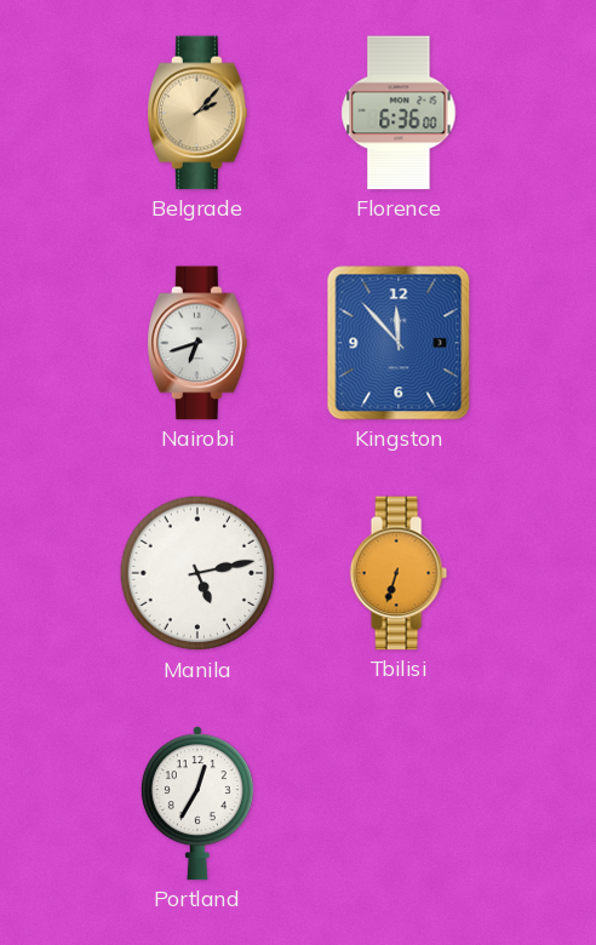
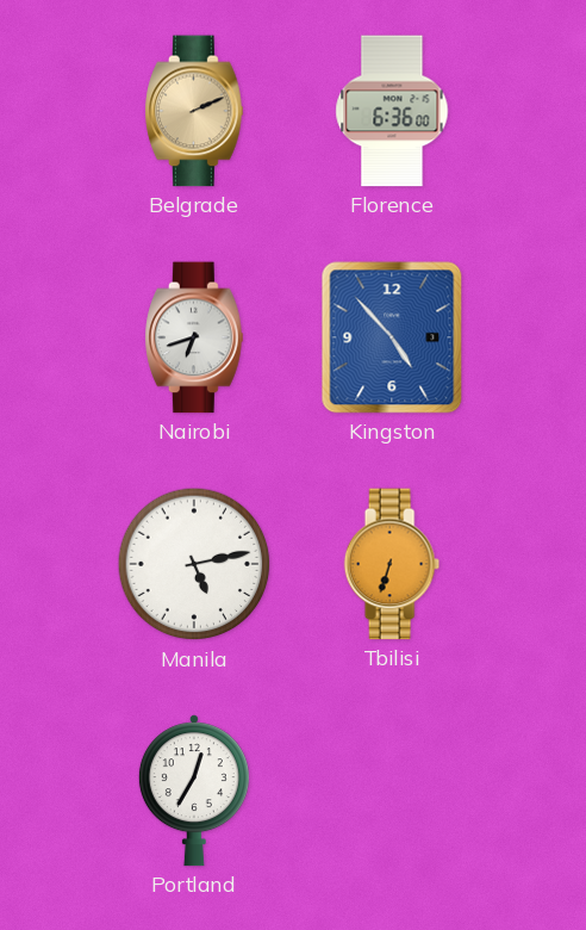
Belgrade: 2:07 -> 2:11 (194, 111)
Kingston: 11:53 -> 4:53 (392, 337)
